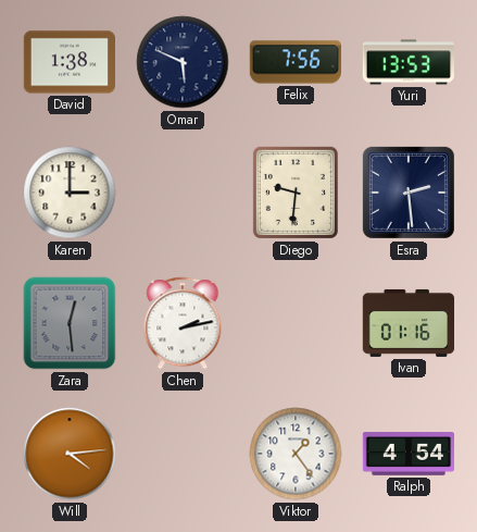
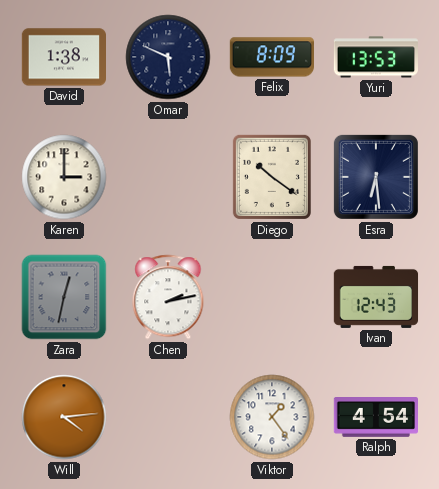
Felix: 7:56 -> 8:09 (272, 57)
Diego: 9:31 -> 10:21 (272, 177)
Esra: 2:29 -> 6:29 (376, 177)
Zara: 12:29 -> 12:32 (64, 297)
Ivan: 01:16 -> 12:43 (376, 297)
